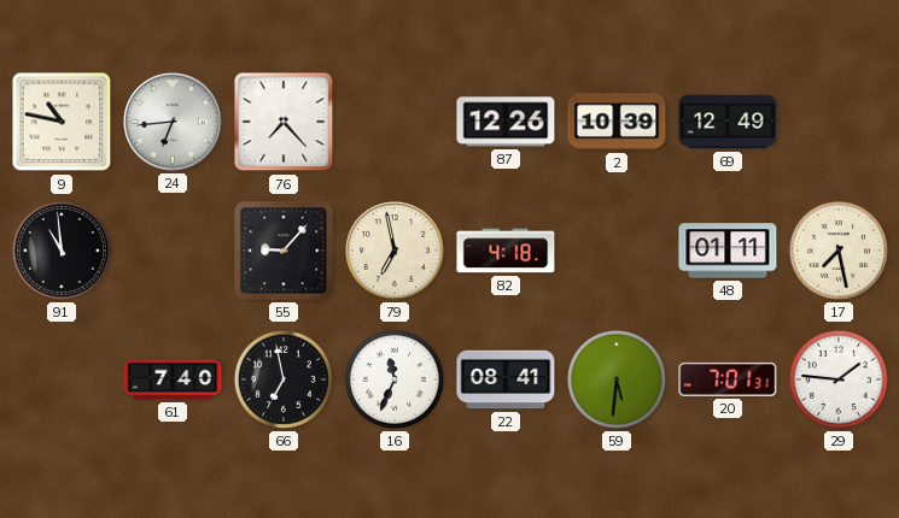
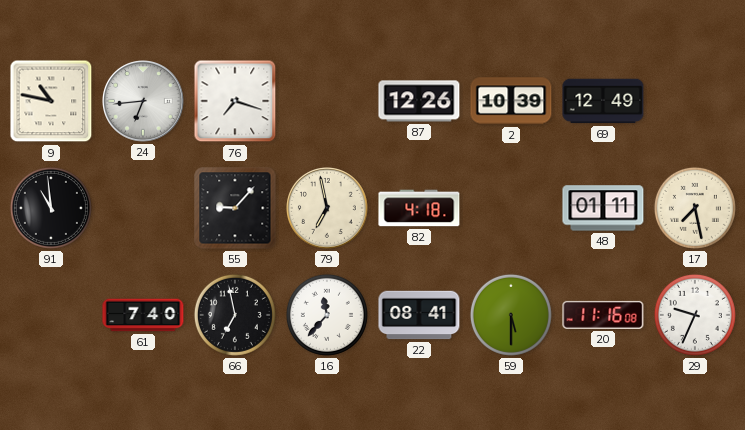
76: 7:23 -> 7:18 (235, 101)
16: 11:34 -> 11:37 (327, 315)
59: 5:31 -> 5:30 (511, 315)
20: 7:01 -> 11:16 (603, 315)
29: 1:46 -> 9:34 (695, 315)
